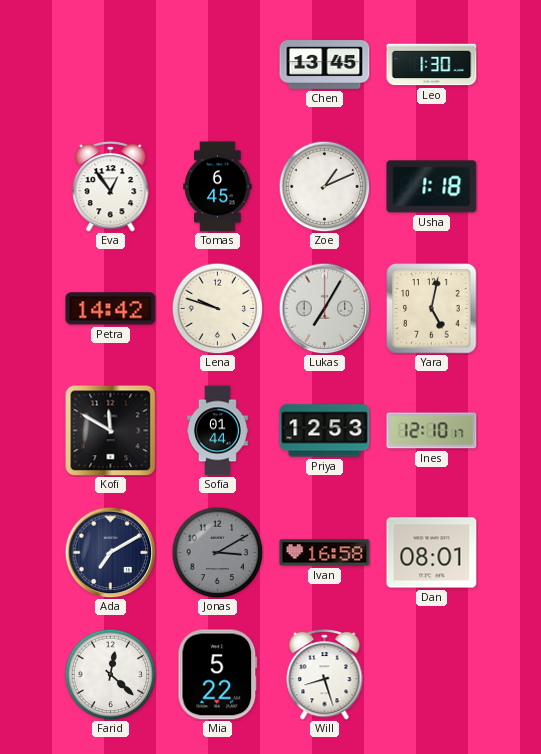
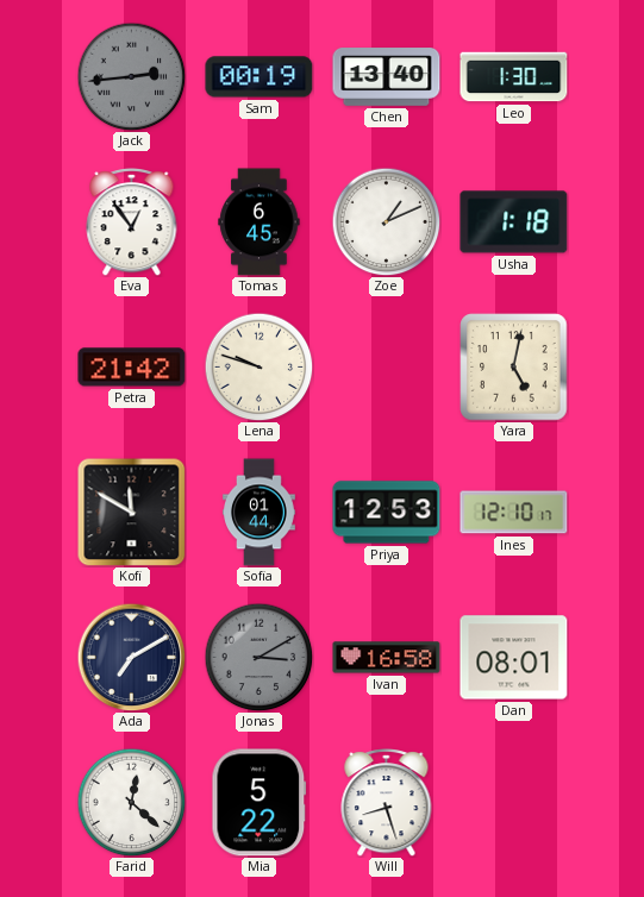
Jack: none -> 2:44 (131, 76)
Sam: none -> 00:19 (260, 77)
Chen: 13:45 -> 13:40 (387, 77)
Petra: 14:42 -> 21:42 (132, 368)
Lukas: 7:05 -> none (324, 308)
